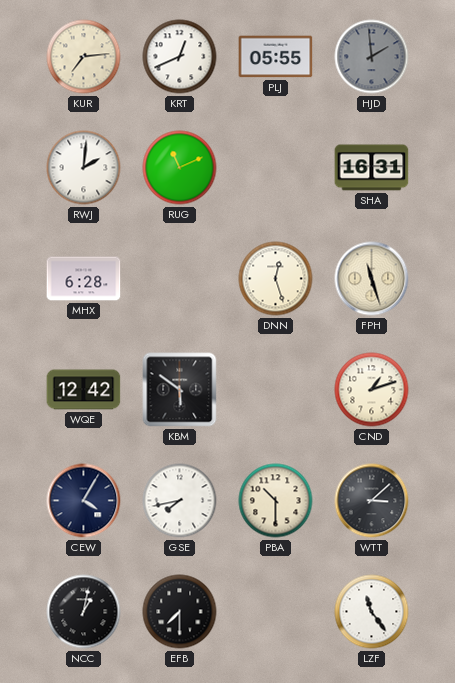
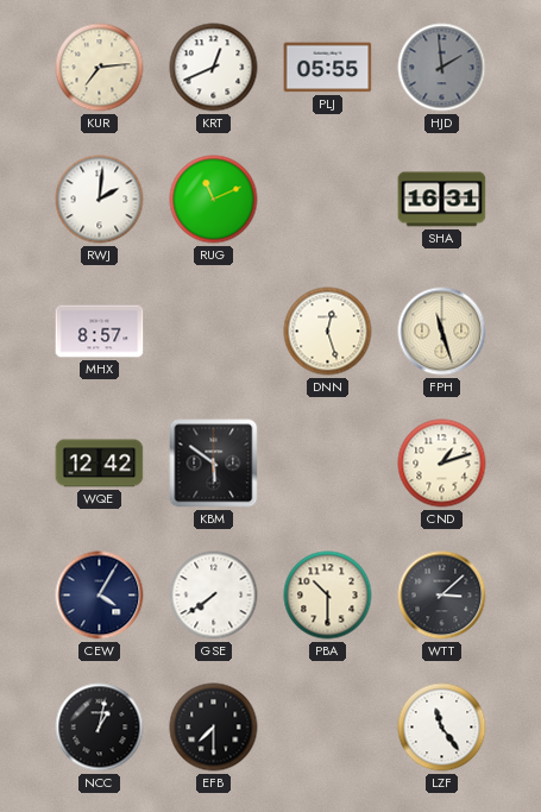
MHX: 6:28 -> 8:57 (100, 332)
GSE: 7:43 -> 7:39 (214, 596)
